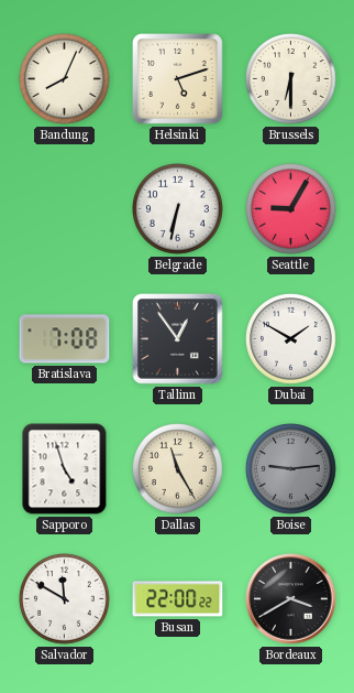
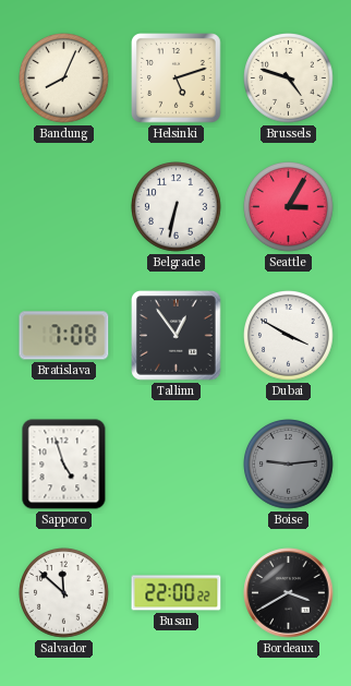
Brussels: 6:30 -> 4:48 (289, 79)
Seattle: 9:05 -> 3:05 (289, 207)
Dubai: 1:50 -> 3:50 (289, 336)
Dallas: 11:25 -> none (178, 469)
Salvador: 11:50 -> 11:52 (64, 593)
